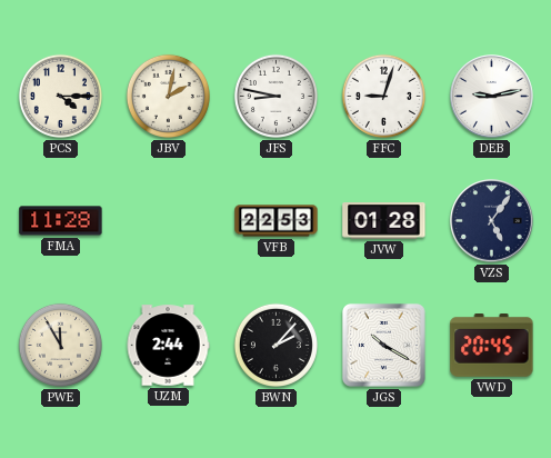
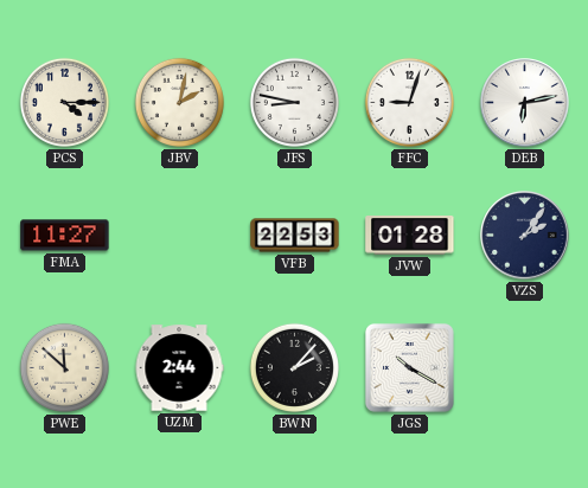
DEB: 9:13 -> 6:13 (525, 103)
FMA: 11:28 -> 11:27 (65, 236)
VZS: 5:06 -> 2:06 (525, 236)
PWE: 11:55 -> 11:52 (64, 367)
VWD: 20:45 -> none (492, 346)
